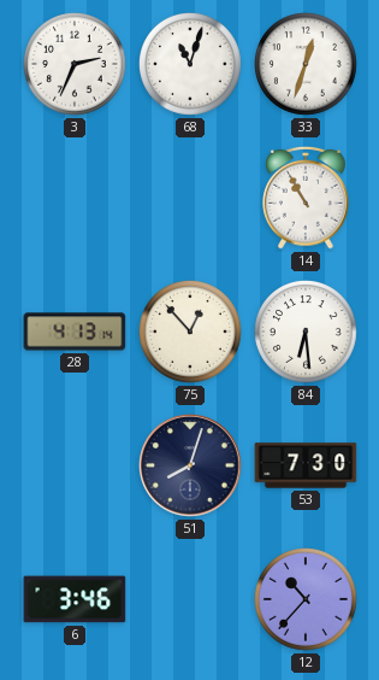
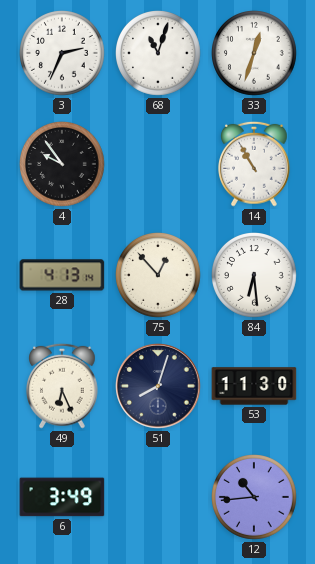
4: none -> 9:54 (63, 165)
49: none -> 6:26 (63, 386)
53: 7:30 -> 11:30 (254, 386)
6: 3:46 -> 3:49 (62, 497)
12: 10:37 -> 10:44 (255, 498)
